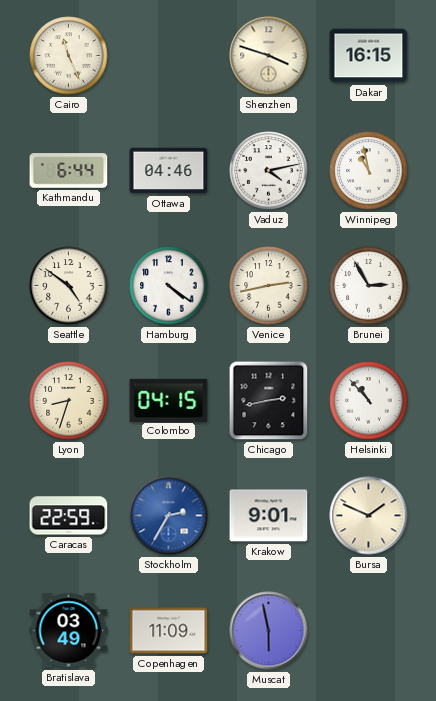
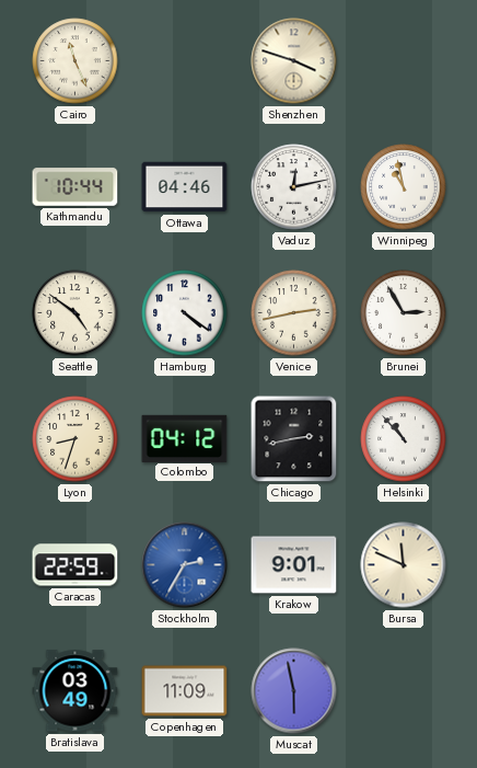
Dakar: 16:15 -> none (369, 56)
Kathmandu: 6:44 -> 10:44 (75, 187)
Vaduz: 4:13 -> 12:13 (294, 187)
Colombo: 04:15 -> 04:12 (185, 438)
Bursa: 1:49 -> 11:49 (404, 565)
